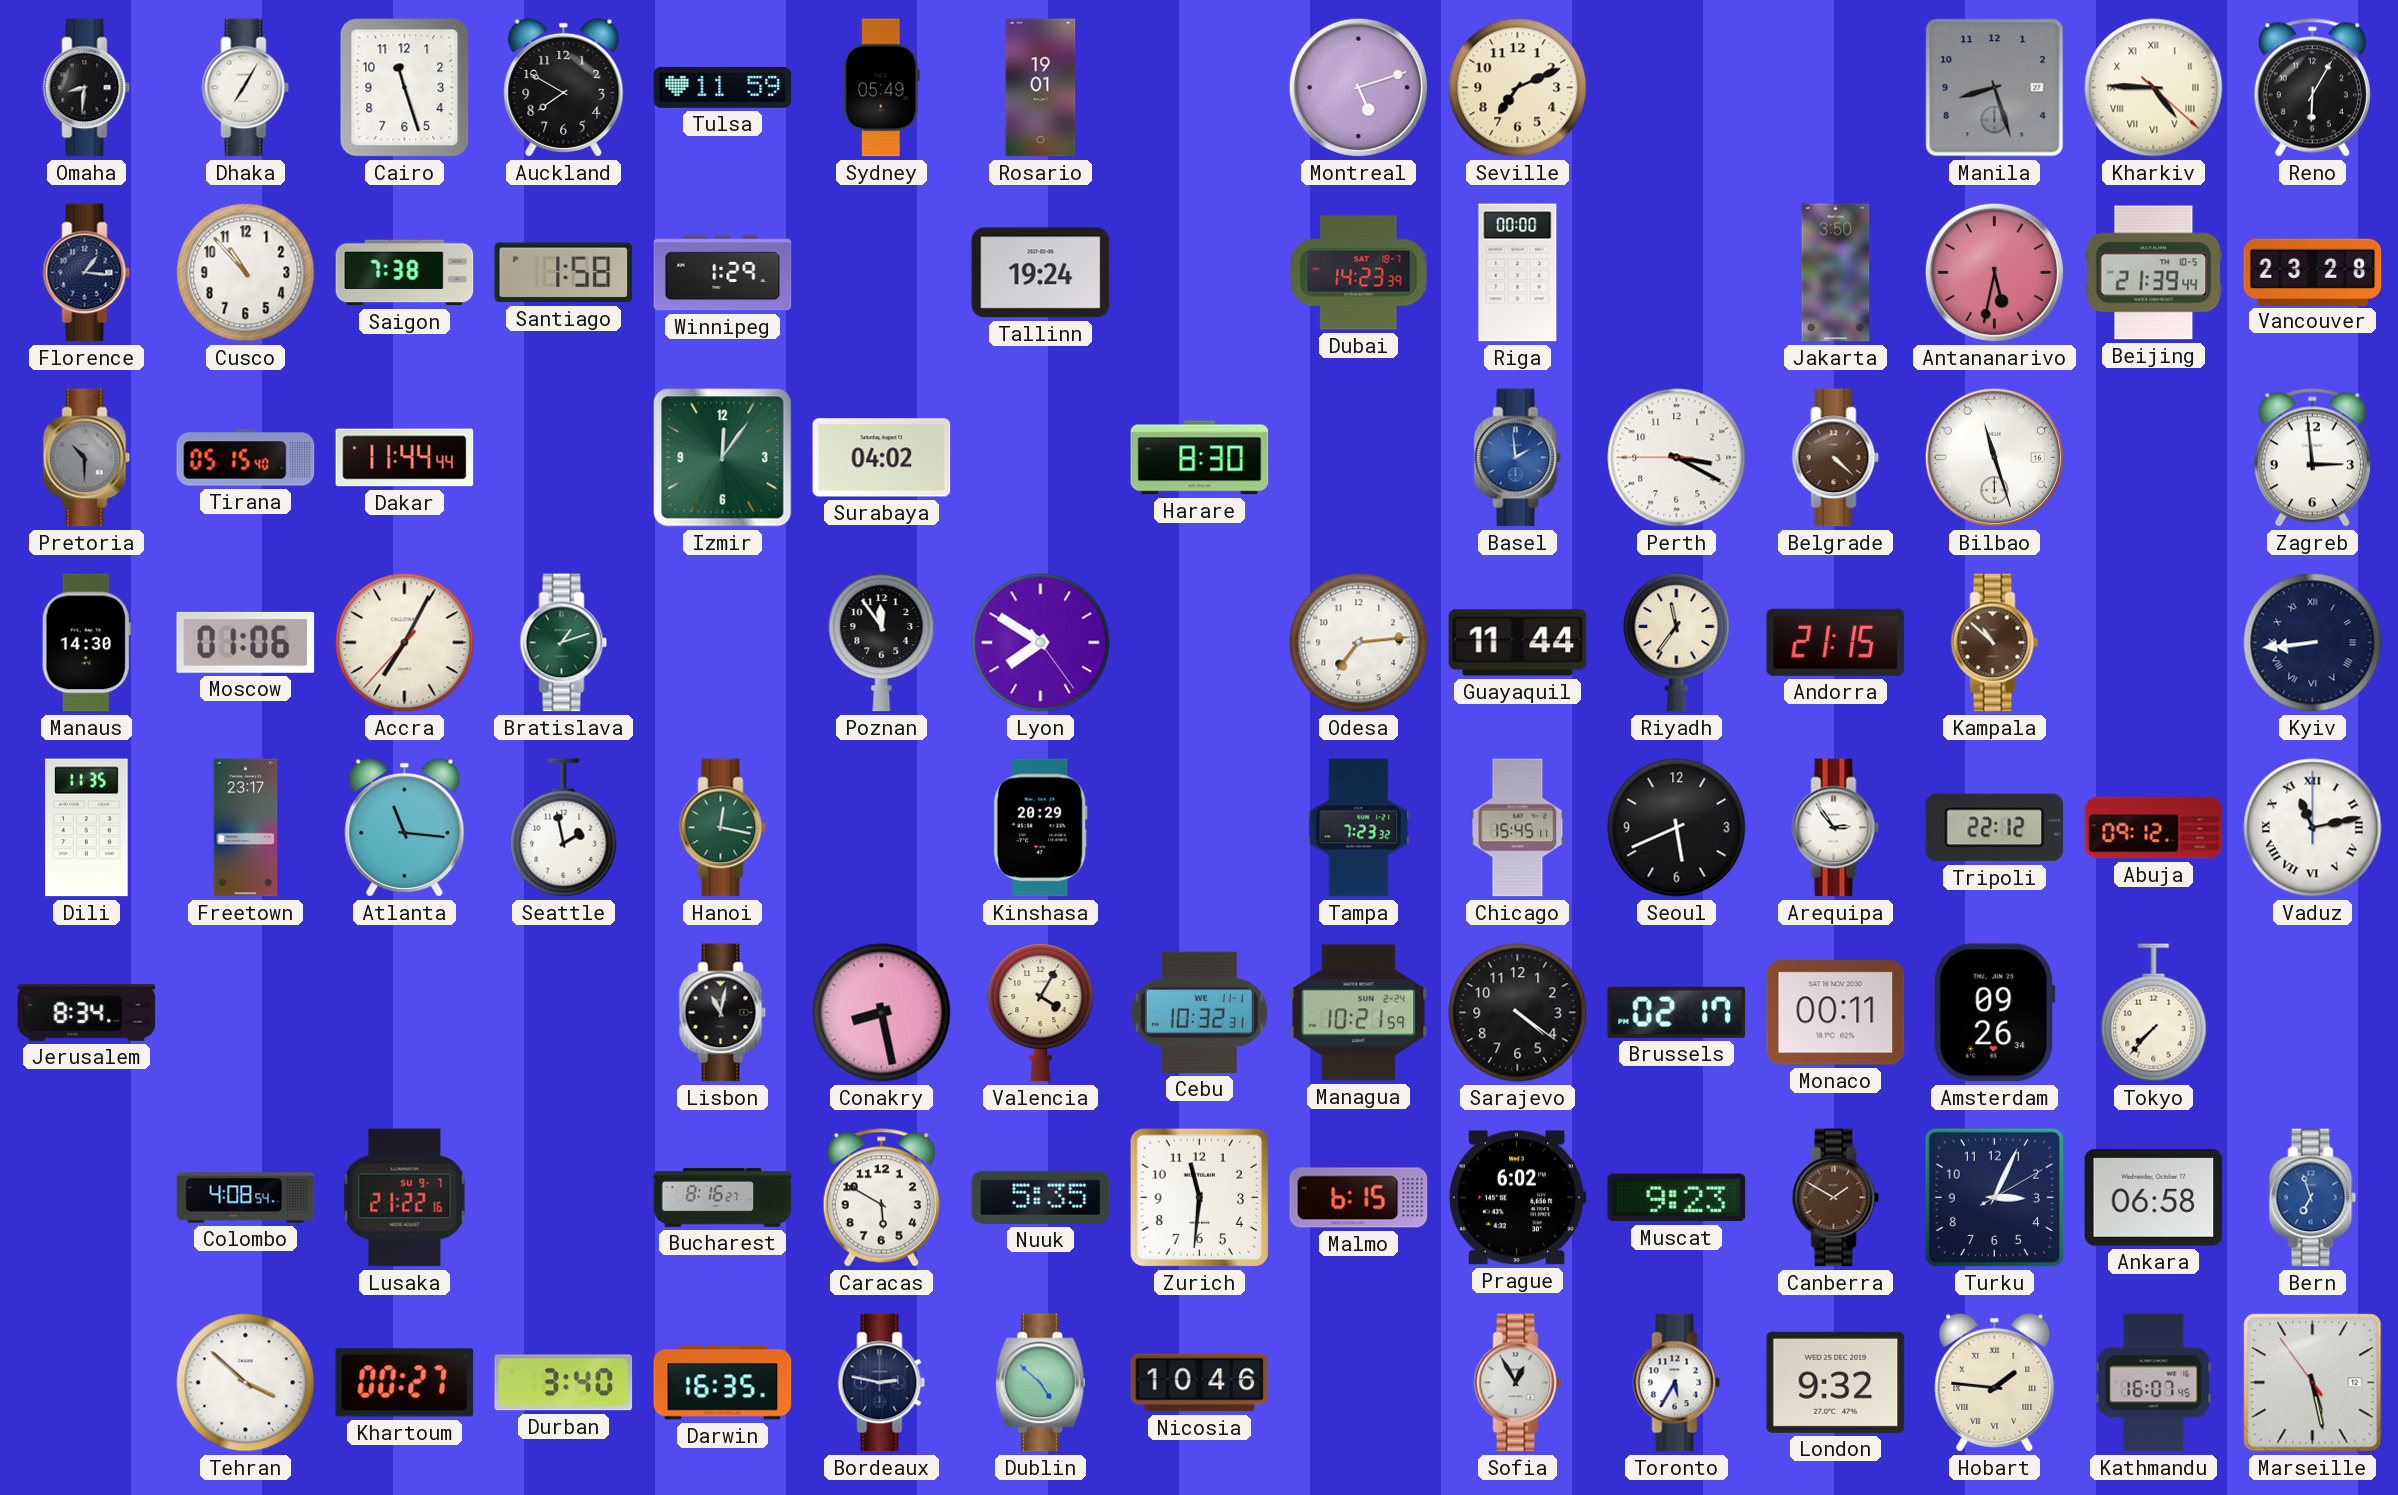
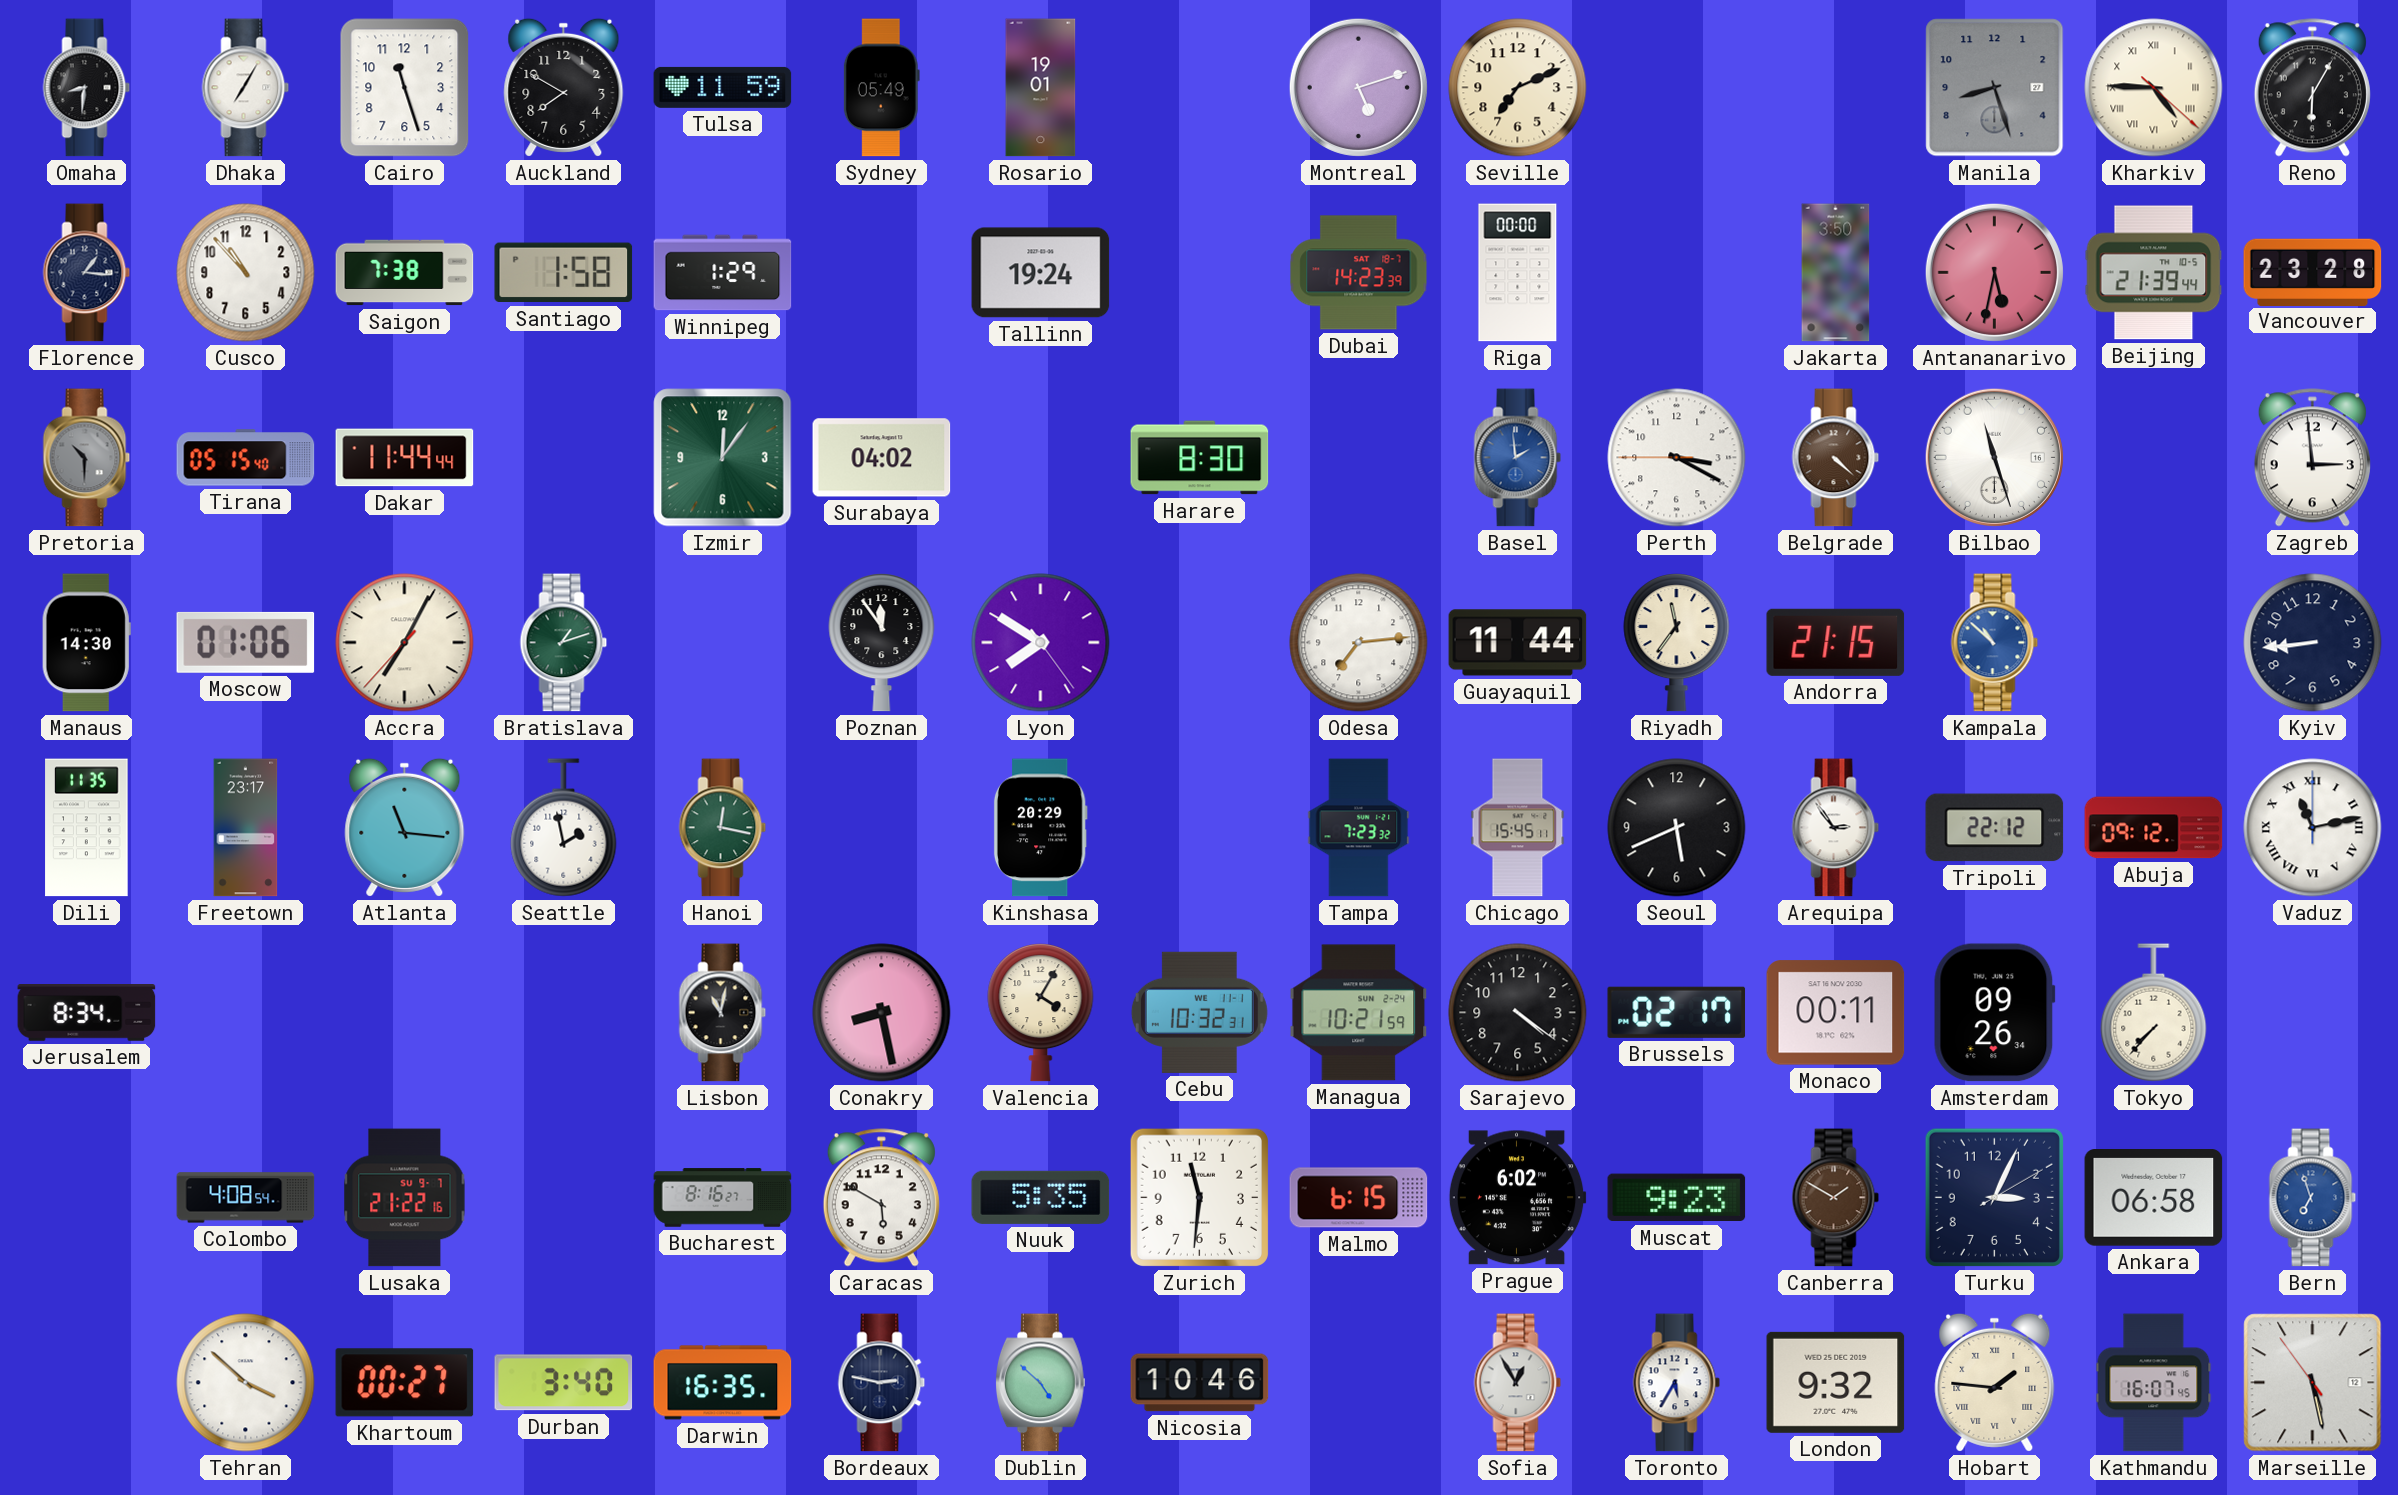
Kampala dial: brown -> blue (1995, 643)
Kyiv numerals: Roman -> Arabic (2313, 643)
